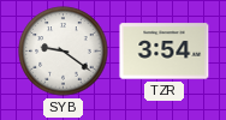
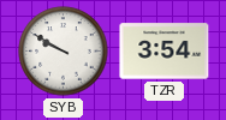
SYB: 9:21 -> 9:50 (64, 52)
